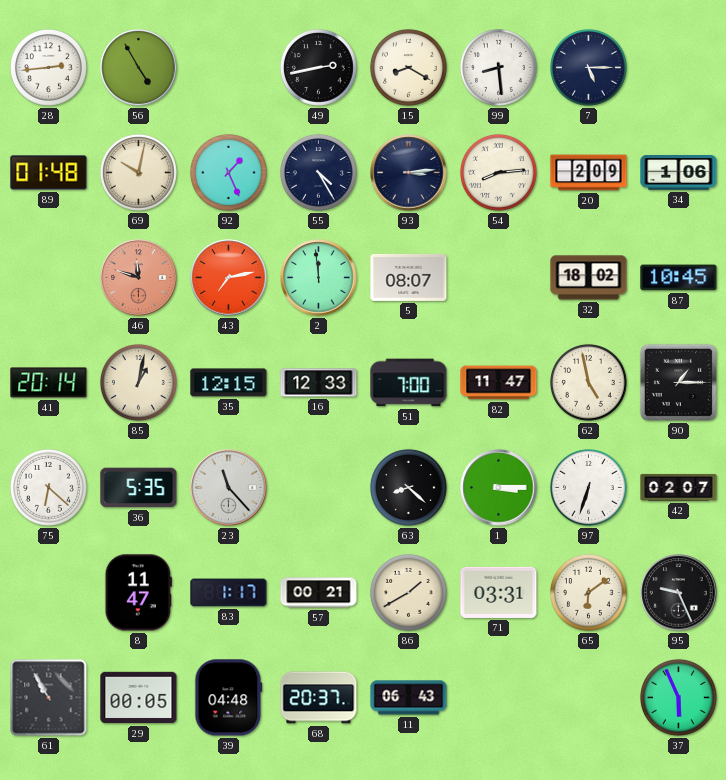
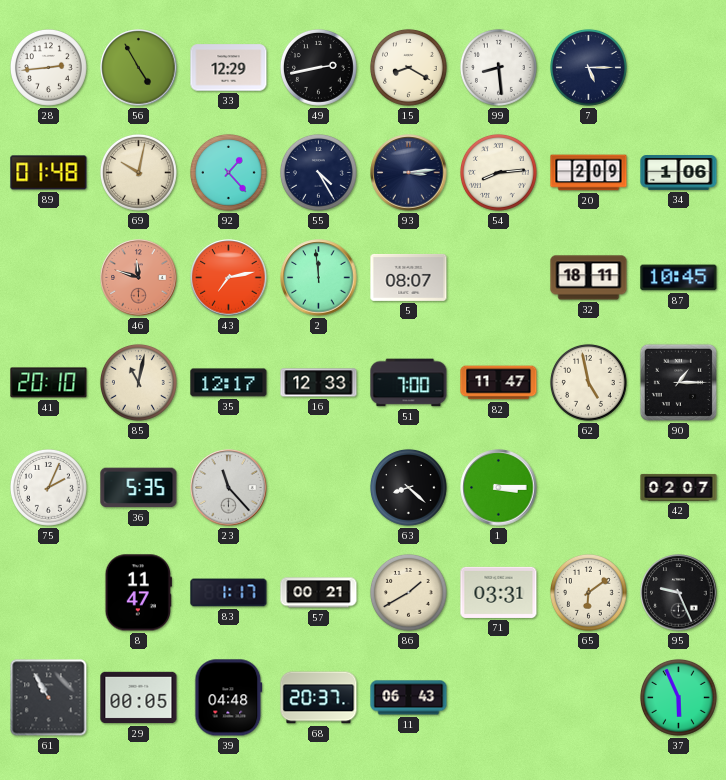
33: none -> 12:29 (229, 68)
92: 1:26 -> 1:23 (228, 172)
32: 18:02 -> 18:11 (589, 278)
41: 20:14 -> 20:10 (49, 383)
85: 1:02 -> 11:02 (138, 382)
35: 12:15 -> 12:17 (229, 383)
75: 6:22 -> 2:04 (48, 487)
97: 6:33 -> none (588, 487)
